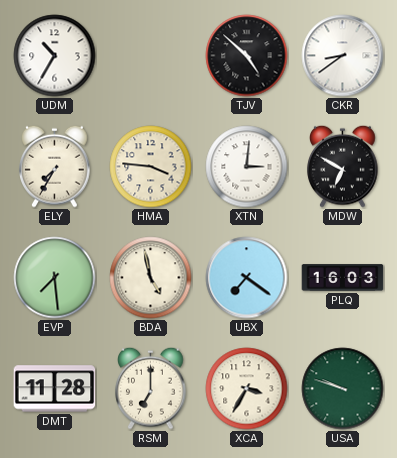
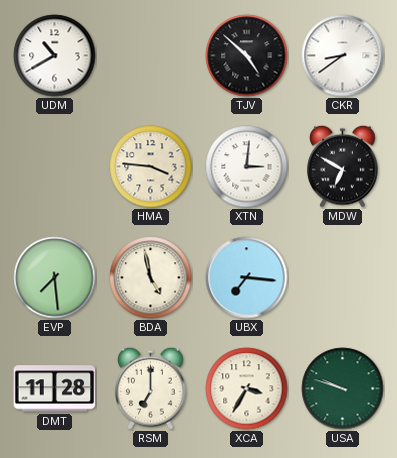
UDM: 10:35 -> 10:40 (55, 56)
ELY: 7:35 -> none (55, 166)
UBX: 7:21 -> 7:16 (247, 278)
PLQ: 16:03 -> none (343, 278)
